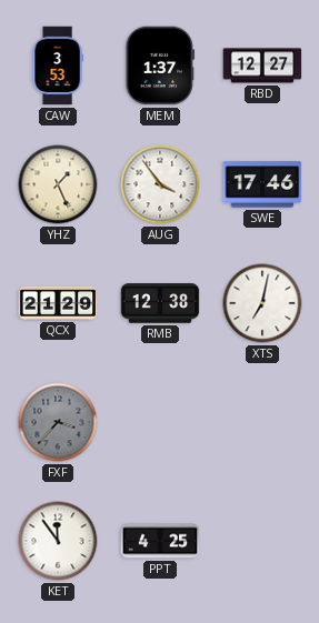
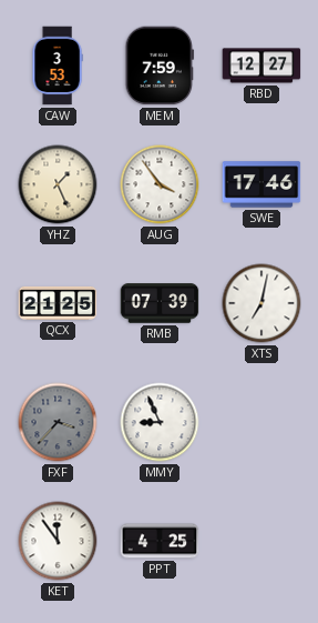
MEM: 1:37 -> 7:59 (160, 66)
QCX: 21:29 -> 21:25 (58, 303)
RMB: 12:38 -> 07:39 (160, 303)
MMY: none -> 8:56 (160, 422)
